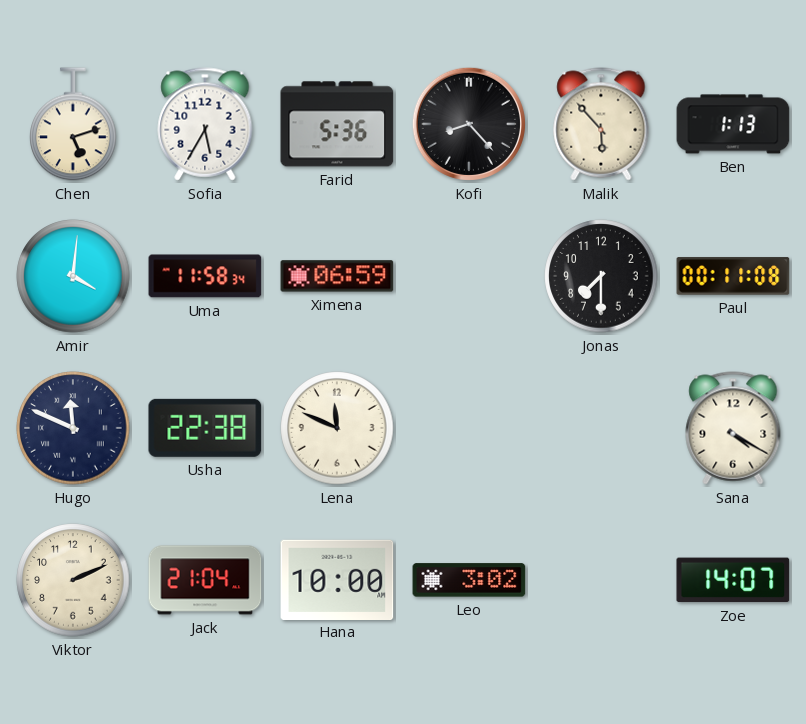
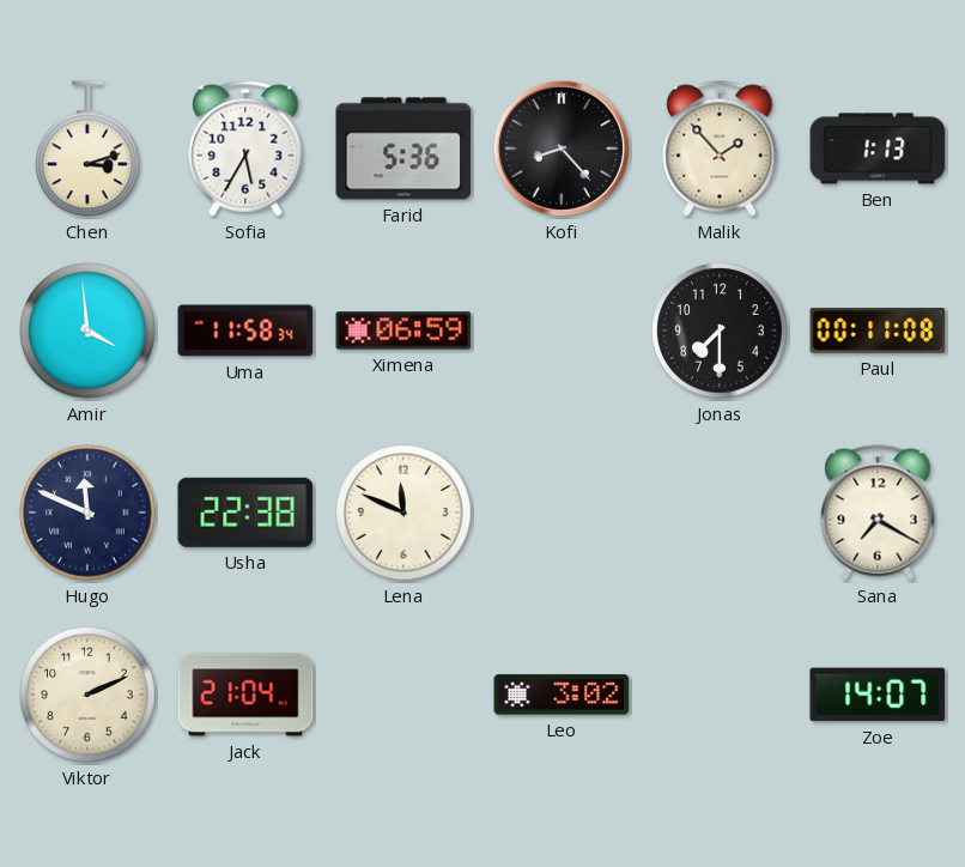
Chen: 5:12 -> 3:12 (87, 148)
Malik: 5:53 -> 1:53 (720, 148)
Amir: 4:01 -> 3:59 (87, 331)
Sana: 4:20 -> 7:20 (878, 513)
Hana: 10:00 -> none (337, 579)
